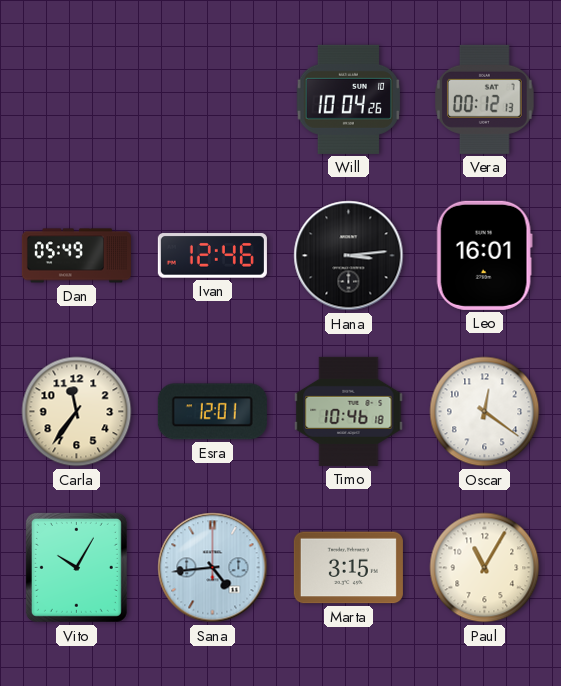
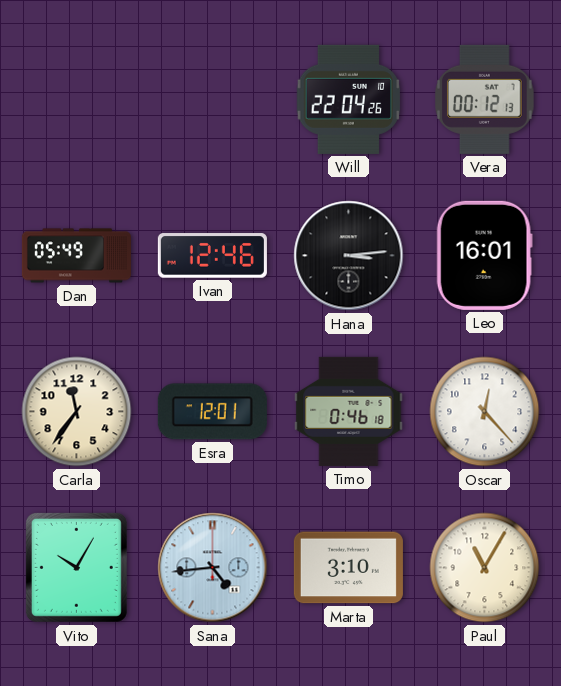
Will: 10:04 -> 22:04 (349, 99)
Timo: 10:46 -> 0:46 (349, 411)
Oscar: 12:21 -> 12:23 (485, 412)
Marta: 3:15 -> 3:10 (348, 568)
